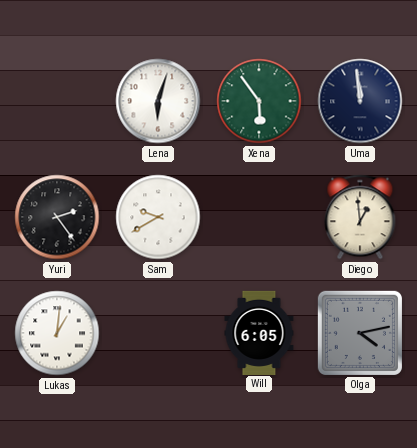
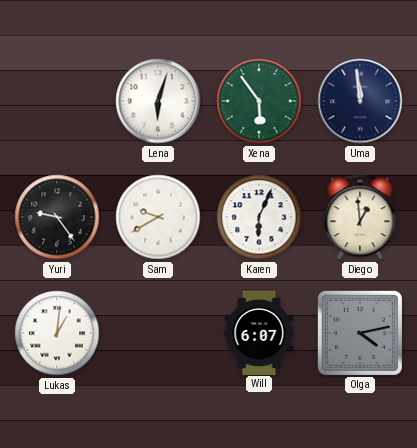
Yuri: 2:24 -> 9:24 (57, 217)
Karen: none -> 6:04 (259, 217)
Will: 6:05 -> 6:07 (259, 332)
